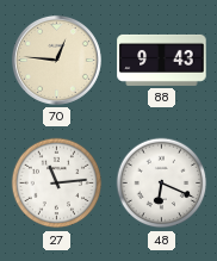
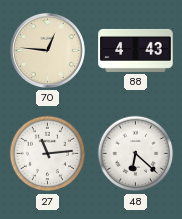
88: 9:43 -> 4:43 (136, 50)
48: 6:19 -> 6:22 (136, 154)
